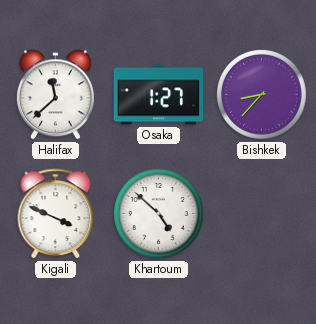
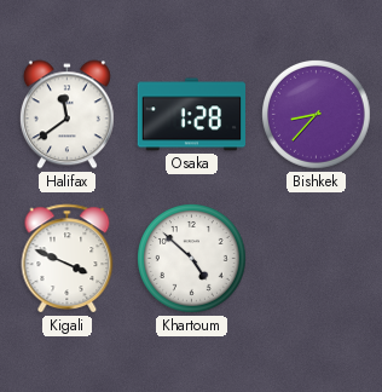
Halifax: 11:38 -> 11:39 (66, 115)
Osaka: 1:27 -> 1:28 (192, 115)
